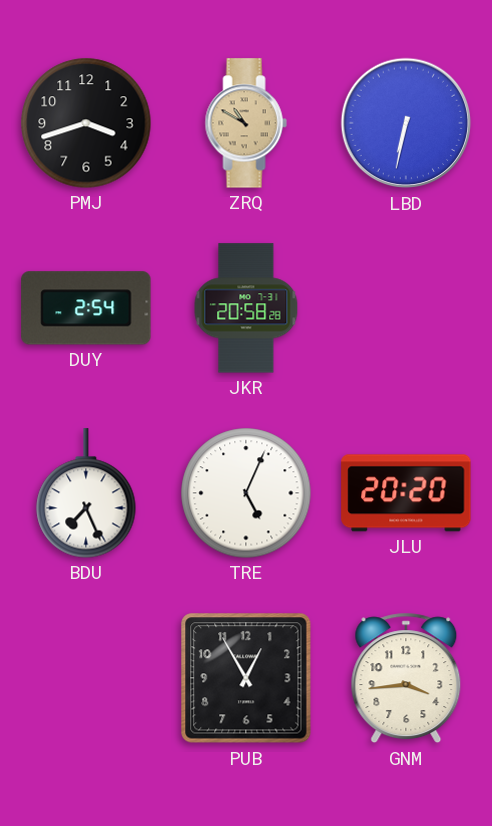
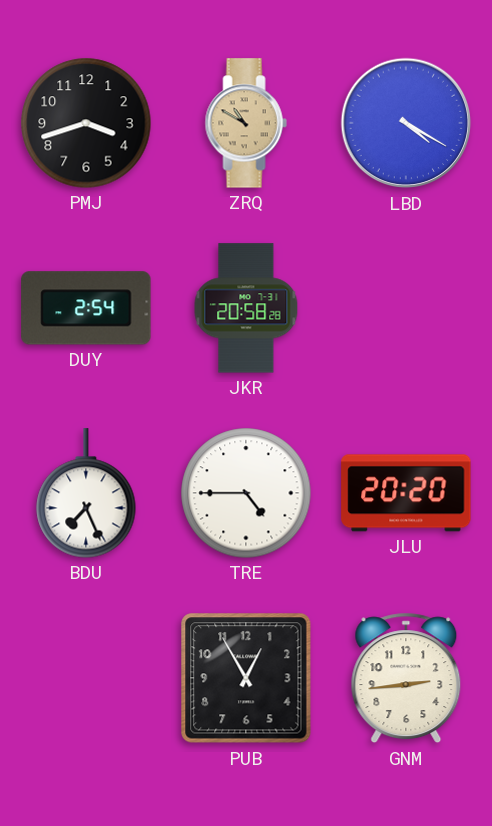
LBD: 6:32 -> 4:20 (406, 123)
TRE: 5:04 -> 4:45 (246, 493)
GNM: 3:44 -> 2:44 (406, 678)
